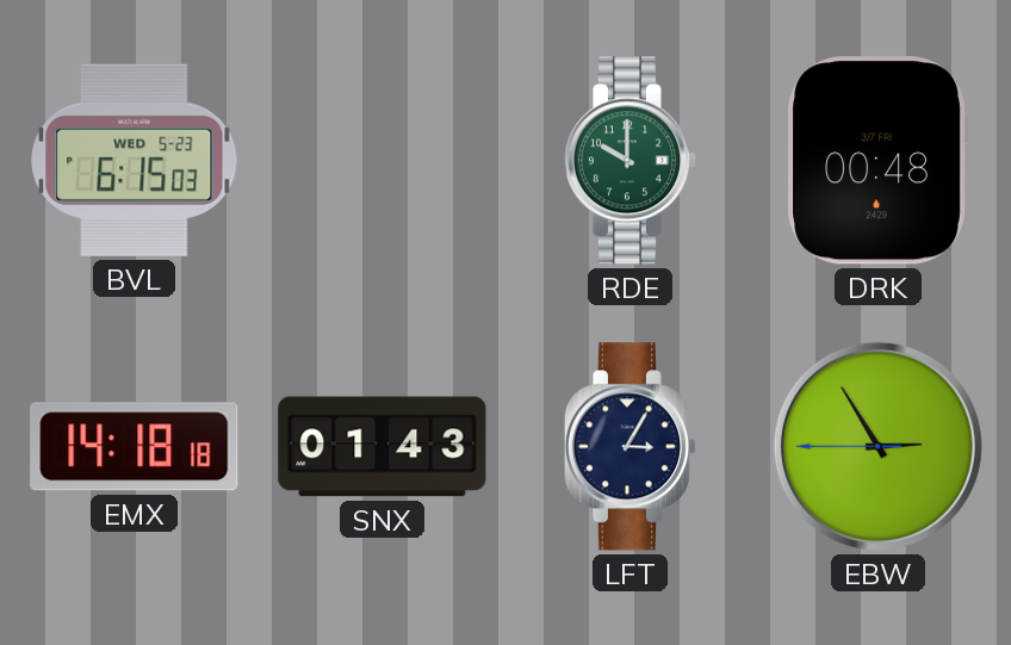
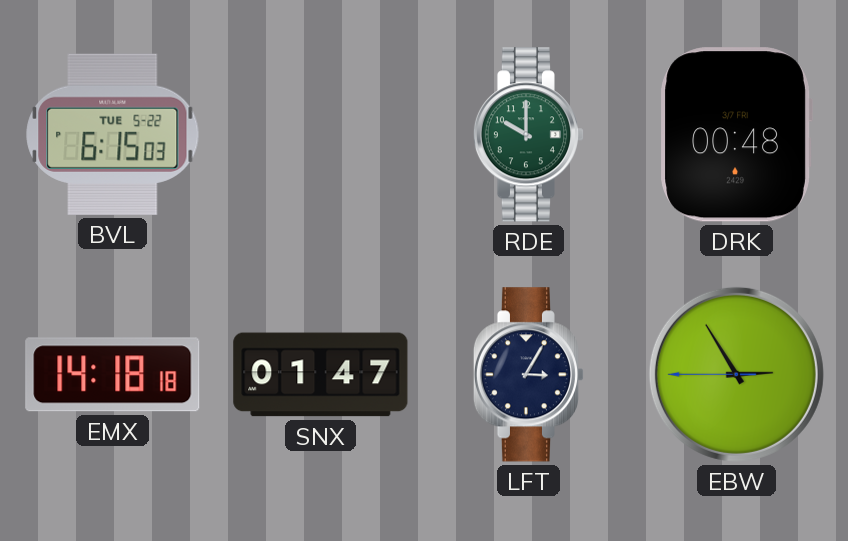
BVL date: WED 5-23 -> TUE 5-22 (113, 134)
SNX: 01:43 -> 01:47 (321, 375)
